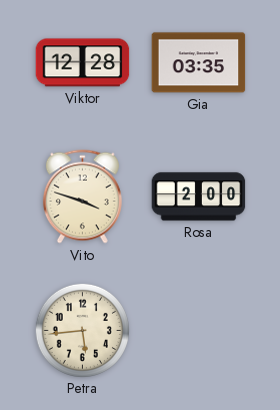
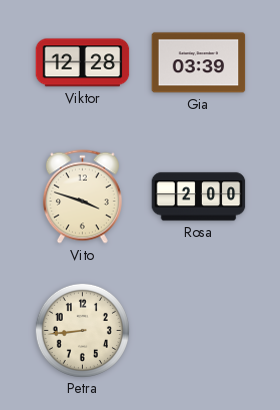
Gia: 03:35 -> 03:39 (199, 63)
Petra: 5:44 -> 8:44 (82, 330)
